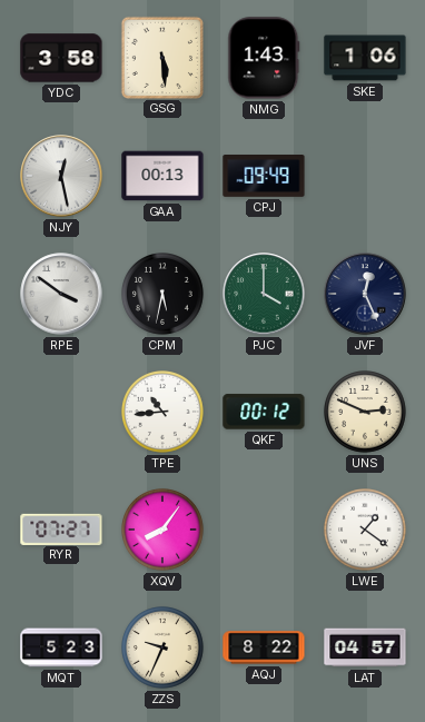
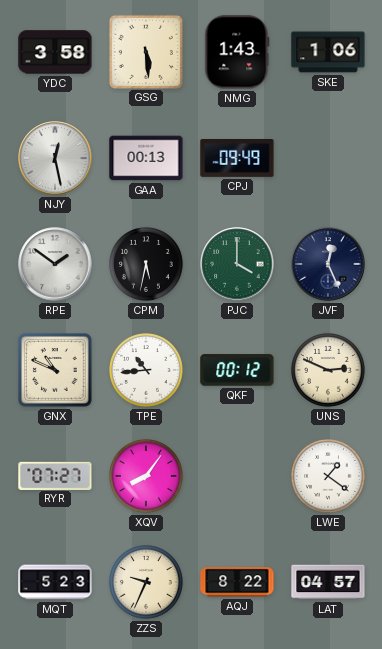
RPE: 3:51 -> 1:51 (55, 264)
GNX: none -> 10:49 (56, 371)
